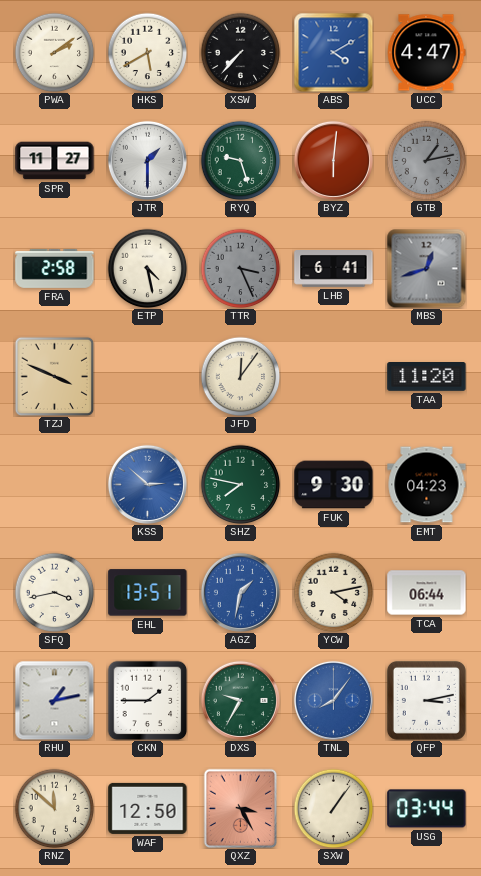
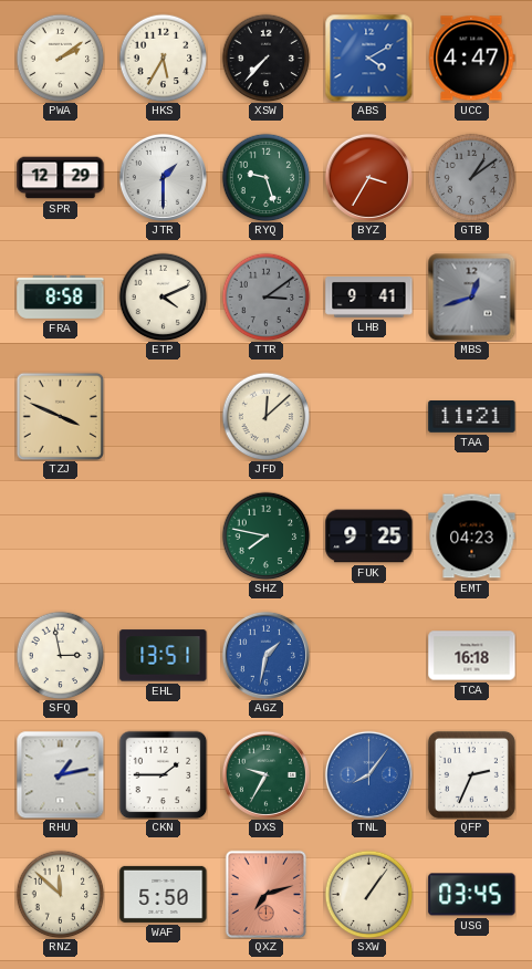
HKS: 5:40 -> 5:35 (163, 58)
SPR: 11:27 -> 12:29 (61, 178)
BYZ: 6:01 -> 3:35 (368, 177)
GTB: 1:13 -> 1:09 (471, 177)
FRA: 2:58 -> 8:58 (61, 296)
ETP: 4:28 -> 4:11 (163, 296)
TTR: 3:26 -> 3:09 (265, 296)
LHB: 6:41 -> 9:41 (369, 298)
JFD: 12:06 -> 12:08 (265, 416)
TAA: 11:20 -> 11:21 (472, 417)
KSS: 2:52 -> none (147, 484)
FUK: 9:30 -> 9:25 (369, 536)
SFQ: 3:43 -> 2:58 (60, 655)
YCW: 4:13 -> none (333, 592)
TCA: 06:44 -> 16:18 (472, 656)
QFP: 3:13 -> 2:34 (471, 774)
WAF: 12:50 -> 5:50 (164, 894)
QXZ: 3:25 -> 7:12 (267, 894)
USG: 03:44 -> 03:45 (472, 895)
